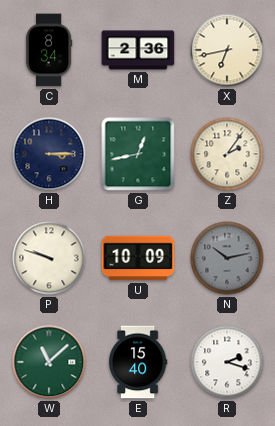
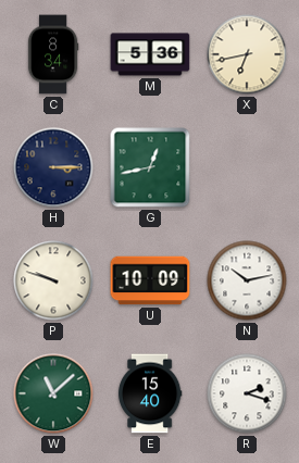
M: 2:36 -> 5:36 (150, 54)
Z: 2:06 -> none (227, 154)
N dial: grey -> white (247, 280)
